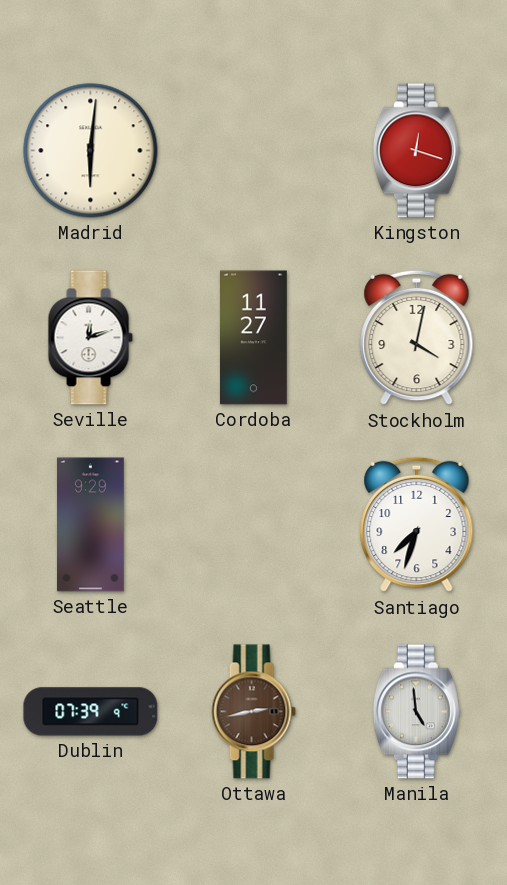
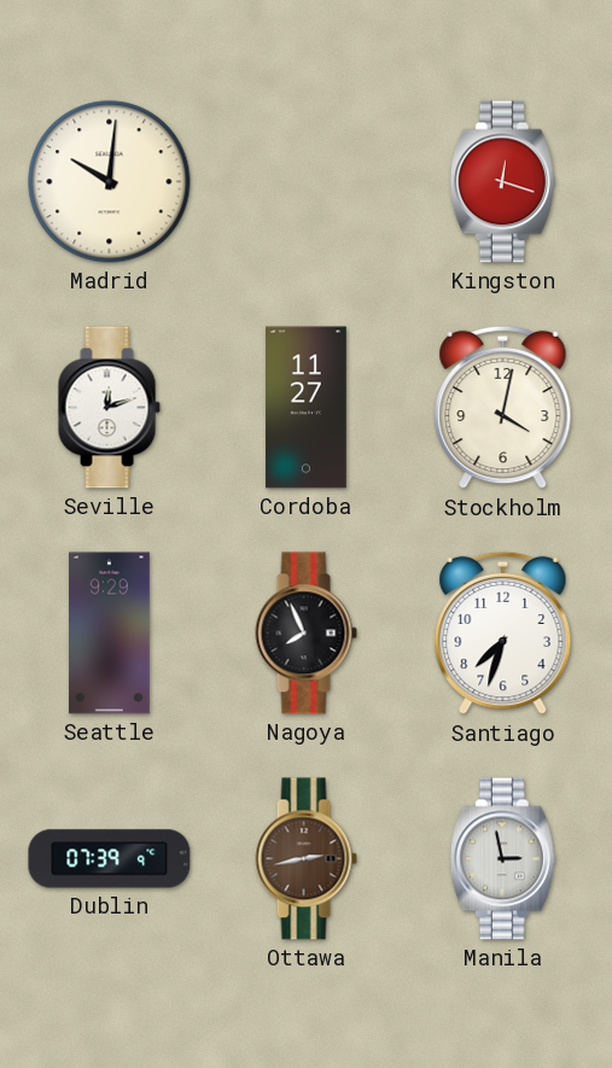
Madrid: 6:01 -> 10:01 (110, 182)
Nagoya: none -> 7:56 (305, 634)
Manila: 4:59 -> 2:58 (502, 859)
